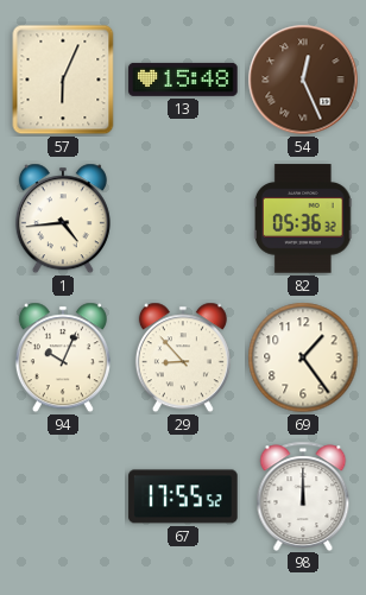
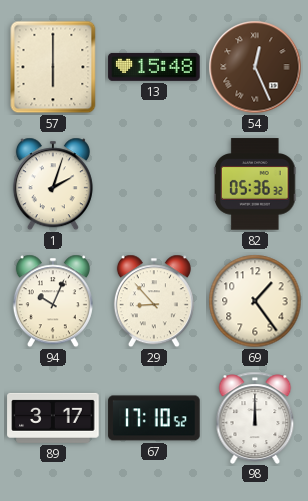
57: 6:04 -> 6:00 (53, 67)
1: 4:44 -> 2:03 (53, 184)
89: none -> 3:17 (53, 418)
67: 17:55 -> 17:10 (154, 418)
